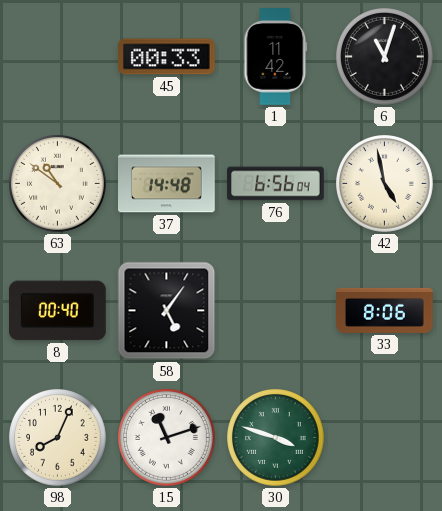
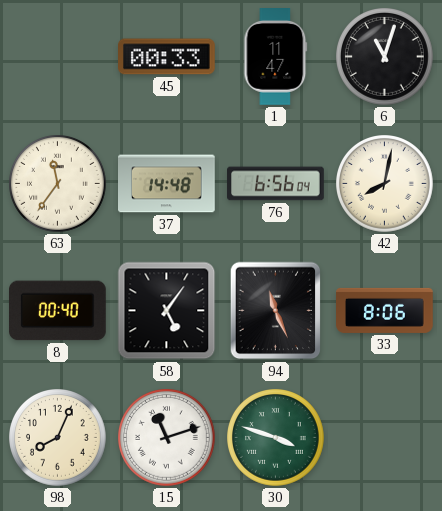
1: 11:42 -> 11:47 (276, 57)
63: 10:51 -> 11:36 (58, 184)
42: 4:58 -> 8:02 (385, 184)
94: none -> 11:26 (276, 311)
